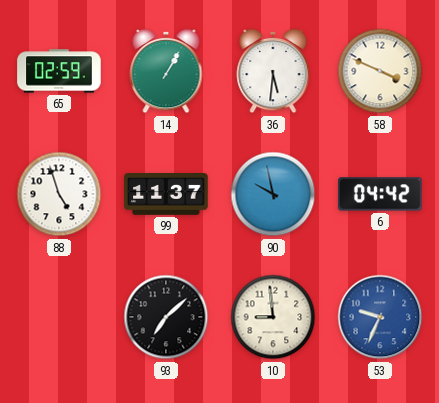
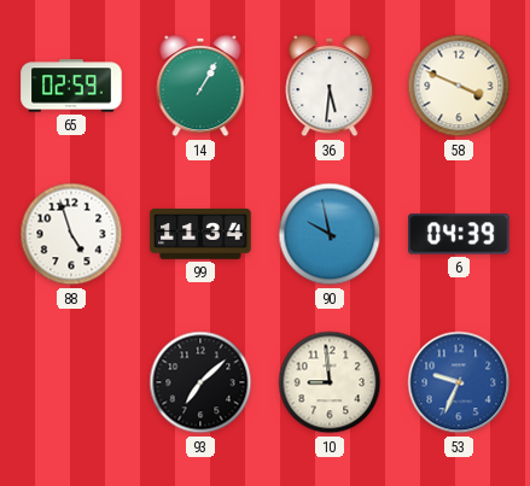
99: 11:37 -> 11:34 (200, 235)
6: 04:42 -> 04:39 (459, 234)
